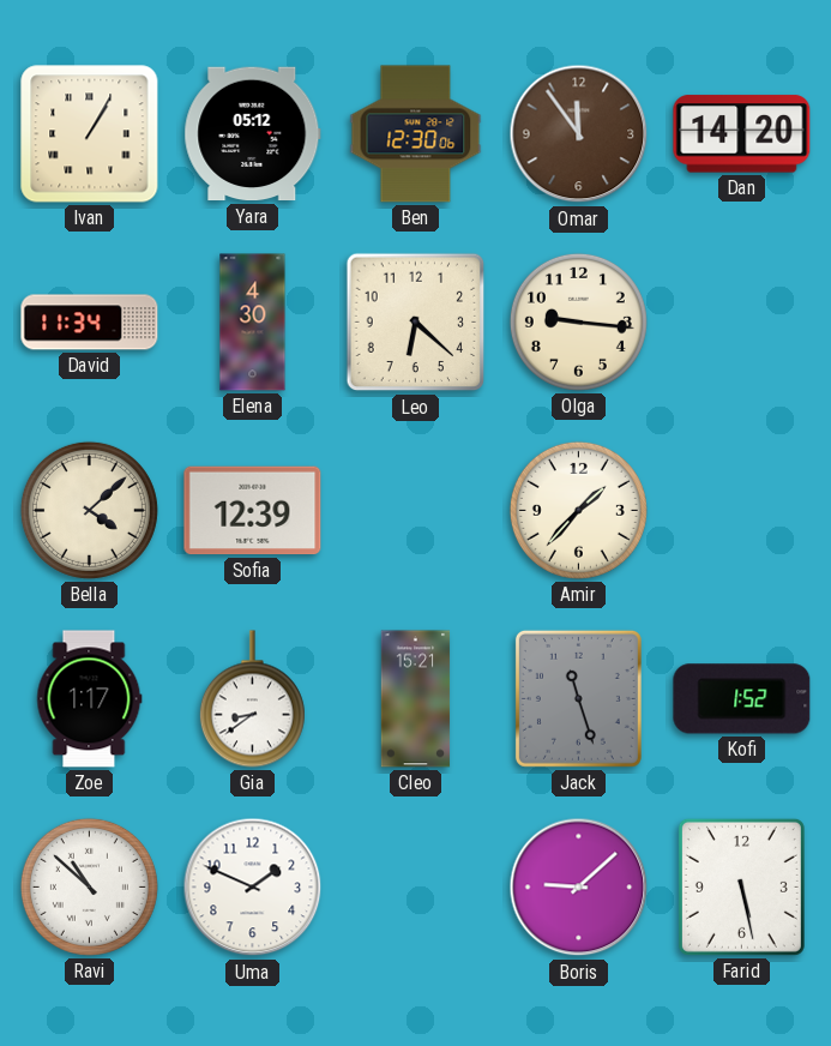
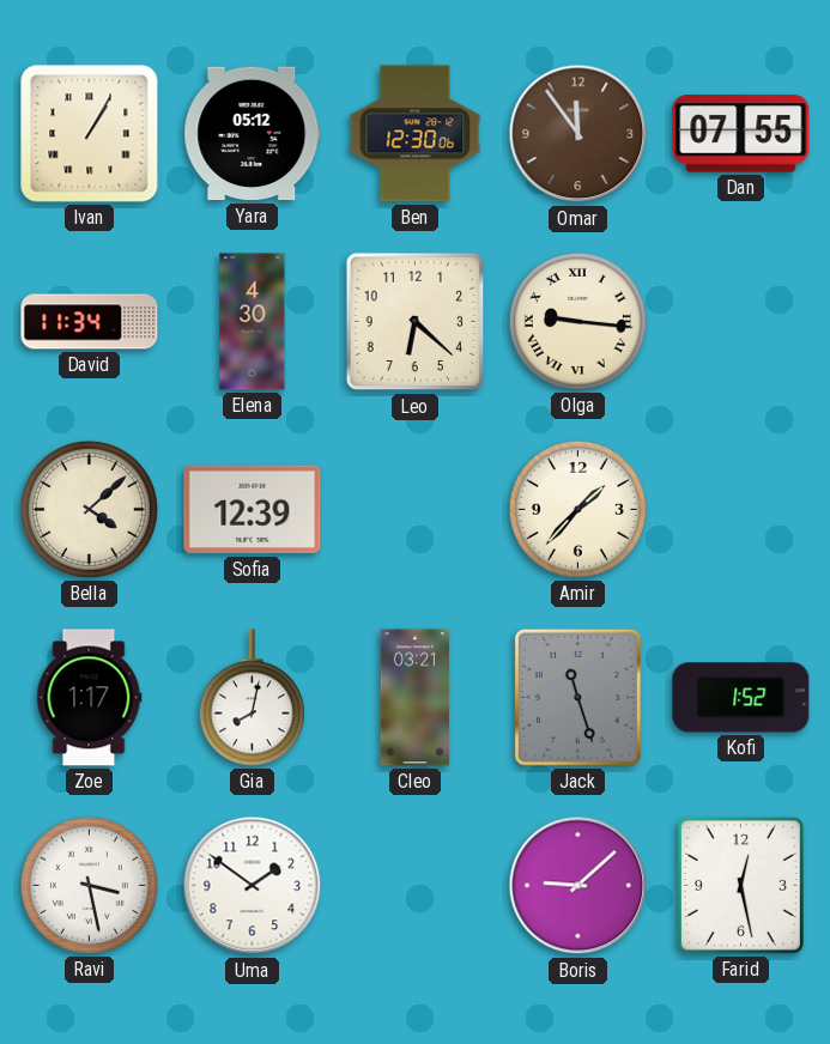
Dan: 14:20 -> 07:55 (741, 134)
Olga numerals: Arabic -> Roman (577, 321)
Gia: 8:39 -> 8:02 (252, 698)
Cleo: 15:21 -> 03:21 (416, 698)
Ravi: 10:52 -> 3:28 (89, 885)
Uma: 1:49 -> 1:51 (253, 886)
Farid: 5:28 -> 12:28 (740, 885)
